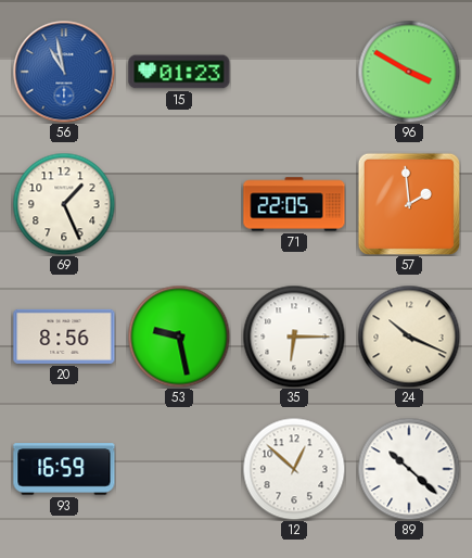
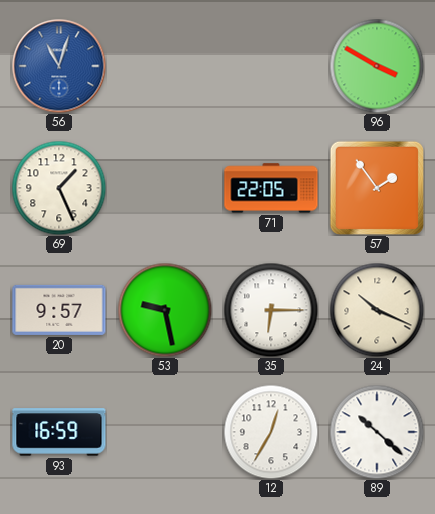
56: 10:58 -> 11:03 (59, 66)
15: 01:23 -> none (179, 72)
57: 1:59 -> 1:54 (377, 188)
20: 8:56 -> 9:57 (59, 310)
12: 12:52 -> 12:35 (271, 432)
